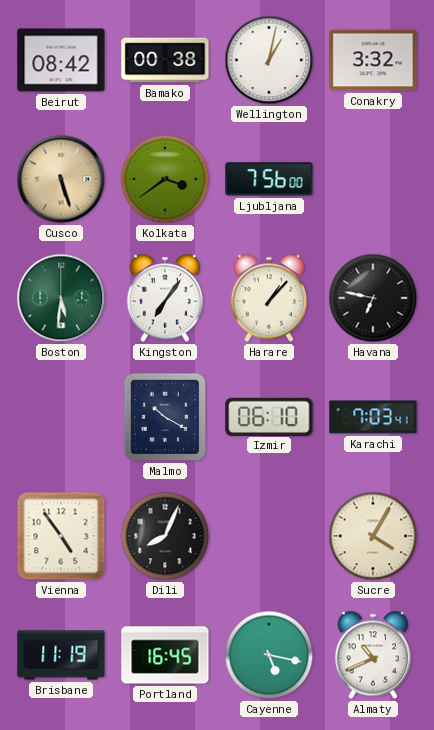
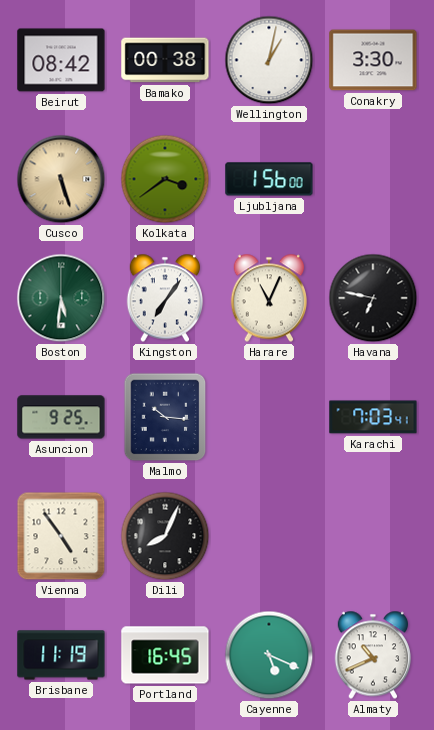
Conakry: 3:32 -> 3:30 (373, 60)
Ljubljana: 7:56 -> 1:56 (269, 179)
Harare: 1:07 -> 11:04 (268, 298)
Asuncion: none -> 9:25 (61, 417)
Malmo: 10:20 -> 10:16 (165, 417)
Izmir: 06:10 -> none (269, 416)
Sucre: 4:05 -> none (373, 536)
Cayenne: 5:17 -> 5:19 (269, 655)
